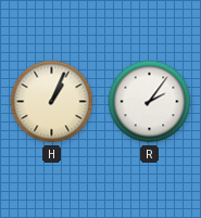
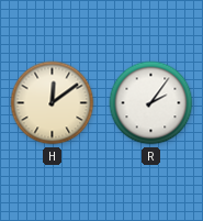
H: 1:04 -> 12:09 (53, 103)
